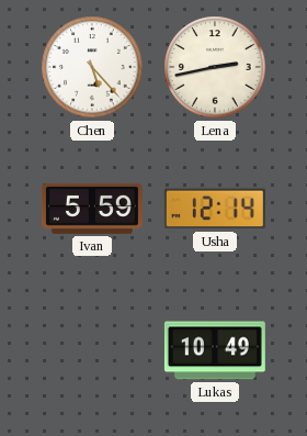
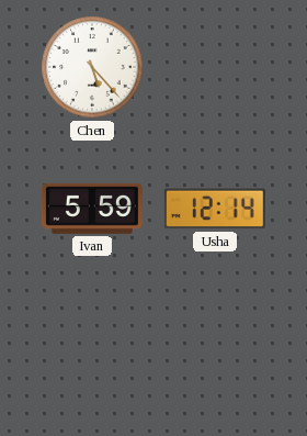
Lena: 2:43 -> none (215, 67)
Lukas: 10:49 -> none (215, 350)
